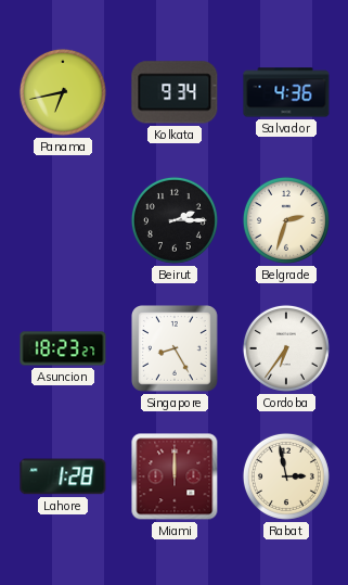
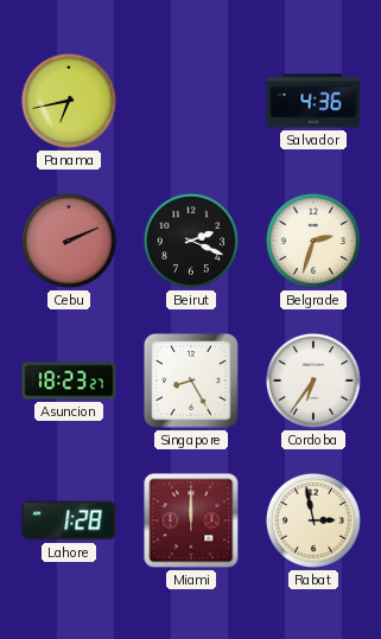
Kolkata: 9:34 -> none (175, 92)
Cebu: none -> 2:11 (69, 241)
Beirut: 2:15 -> 2:19 (191, 241)
